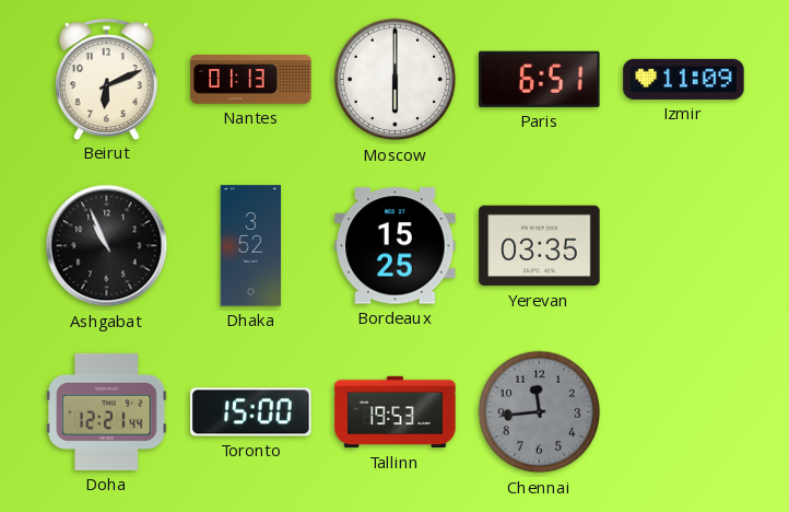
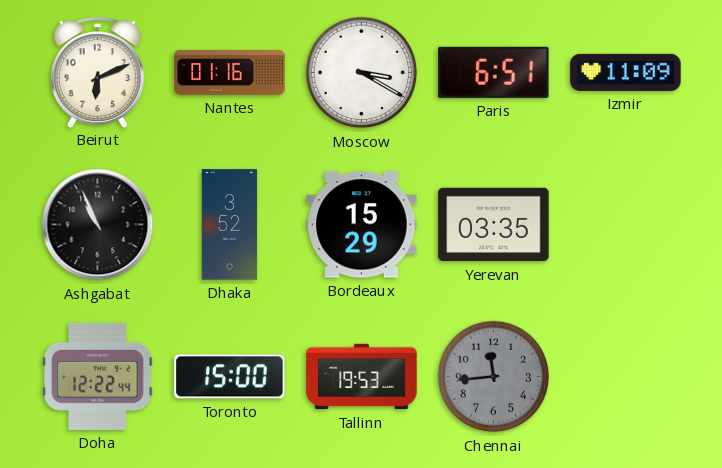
Nantes: 01:13 -> 01:16 (230, 73)
Moscow: 6:00 -> 3:20 (362, 73)
Bordeaux: 15:25 -> 15:29 (362, 225)
Doha: 12:21 -> 12:22 (98, 376)
